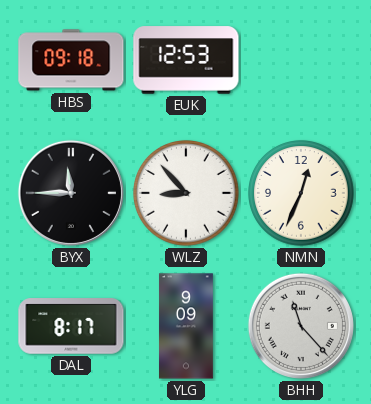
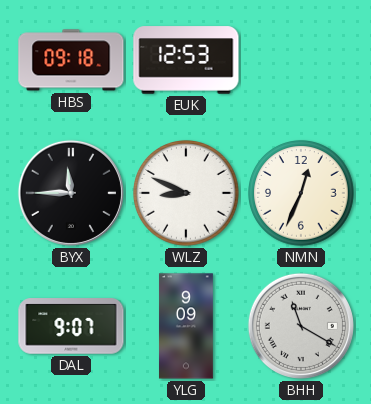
WLZ: 8:53 -> 8:49 (187, 194)
DAL: 8:17 -> 9:07 (71, 326)
BHH: 11:23 -> 11:20 (301, 326)
